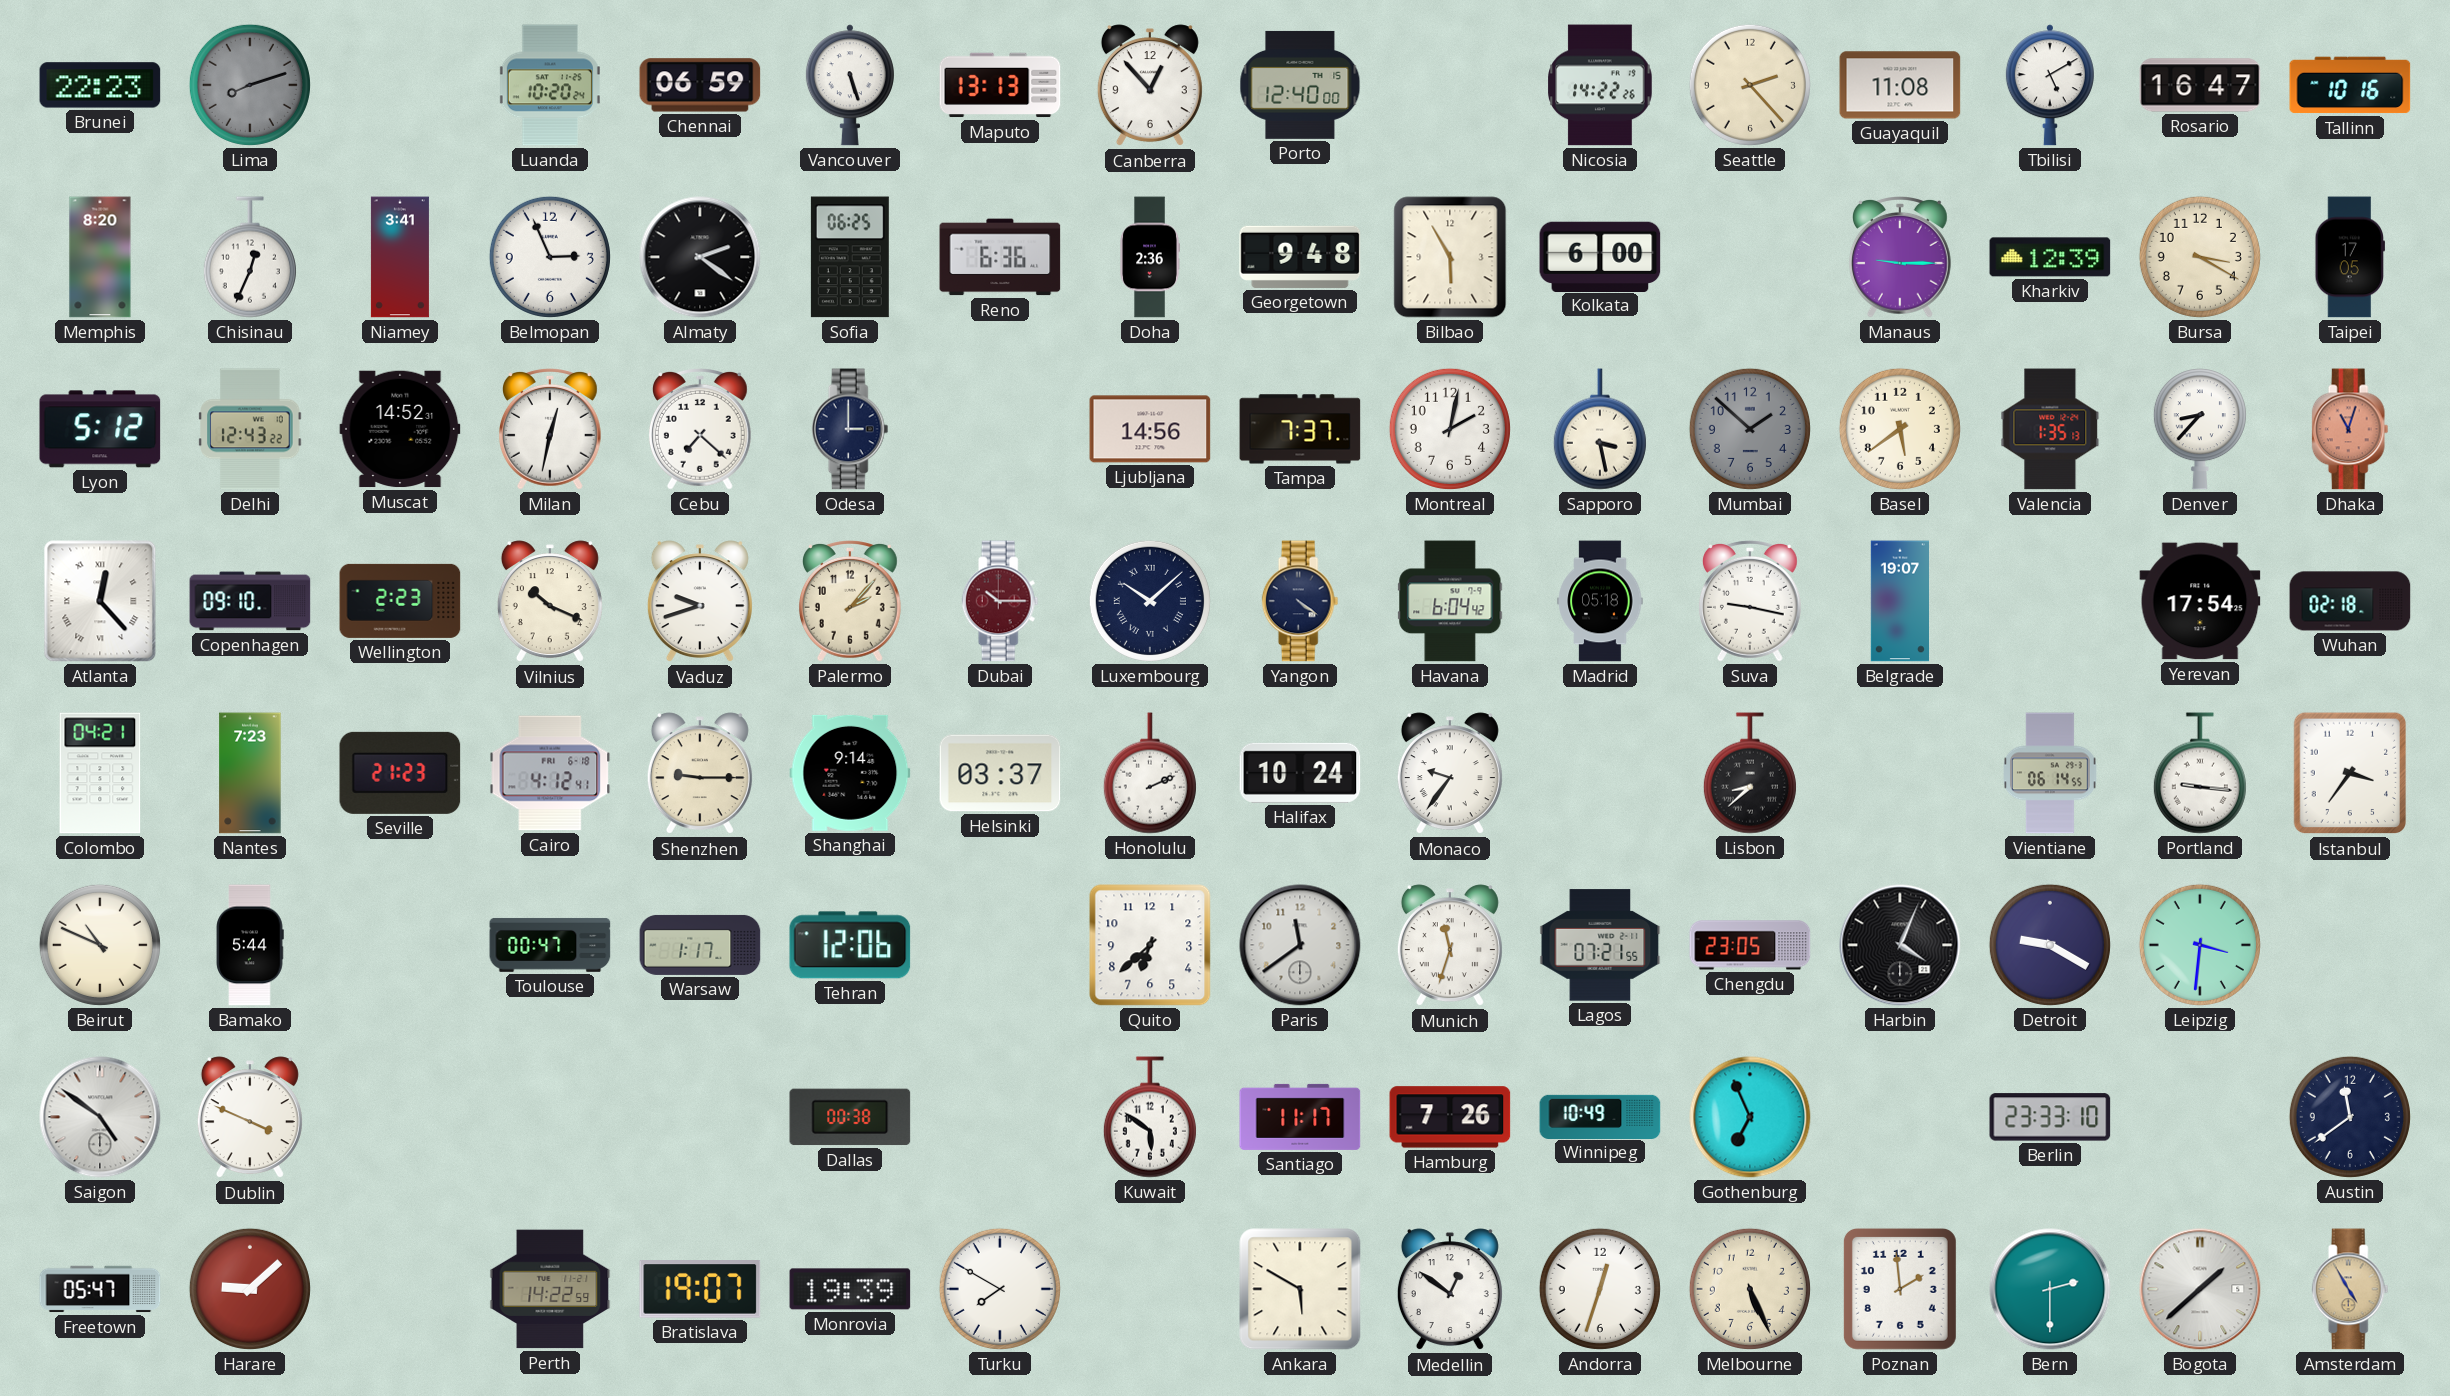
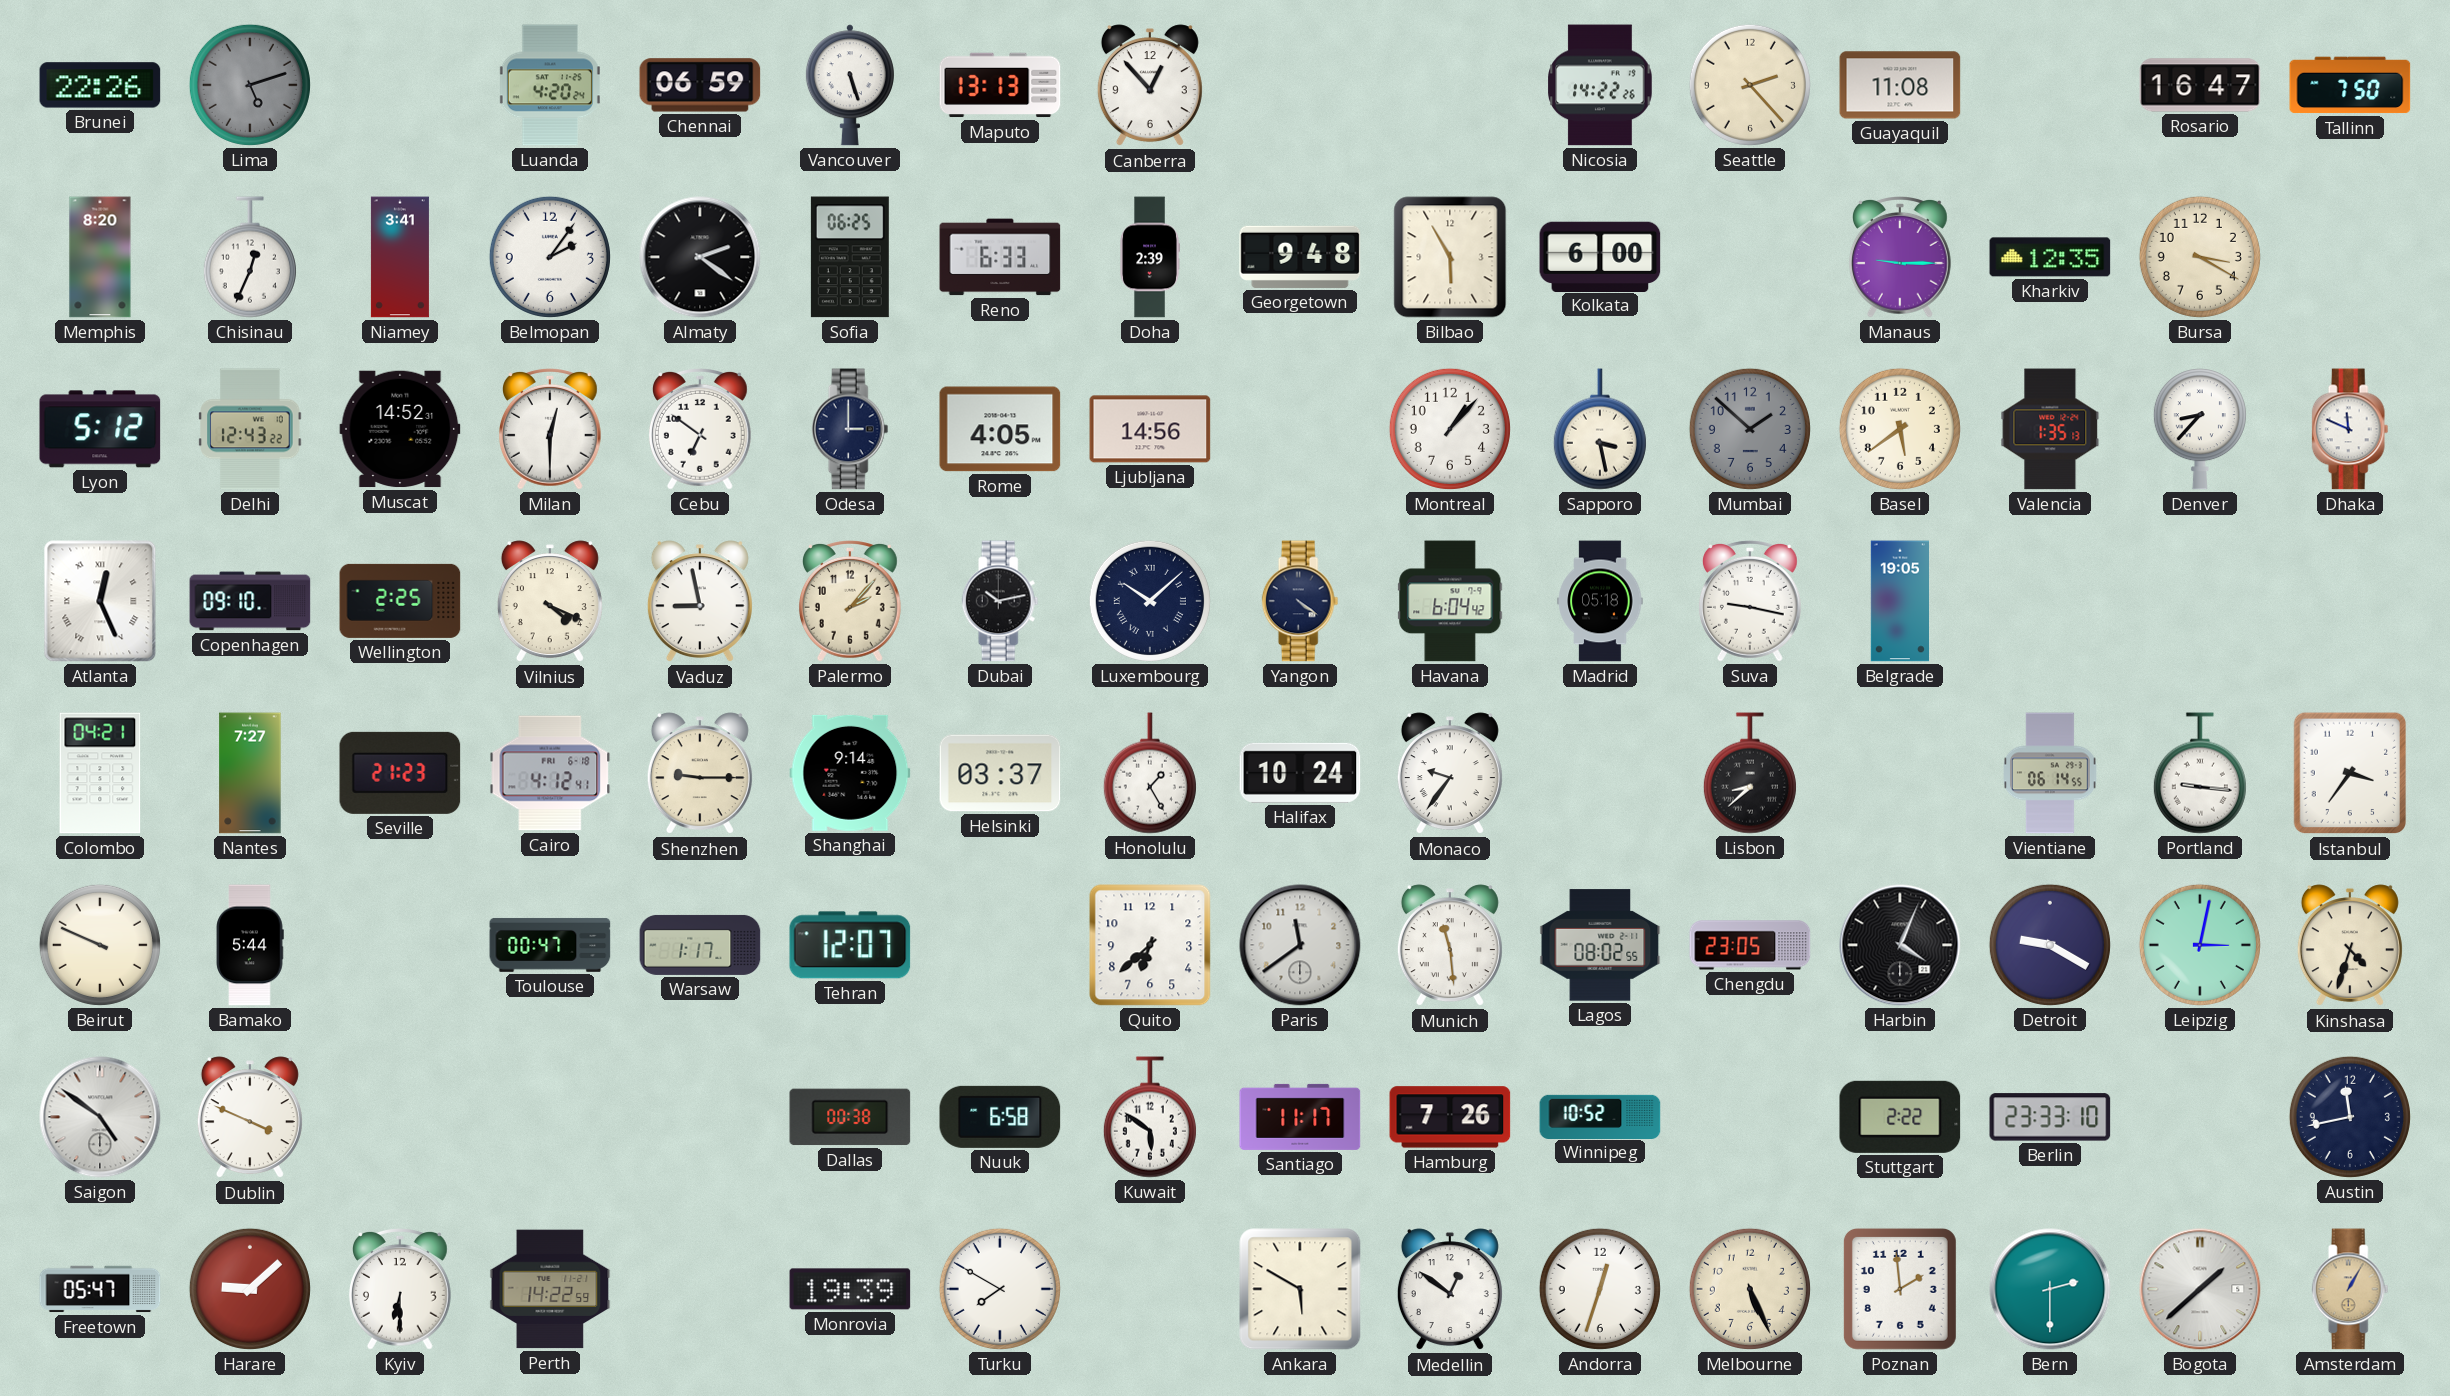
Brunei: 22:23 -> 22:26 (100, 85)
Lima: 8:12 -> 5:12 (250, 85)
Luanda: 10:20 -> 4:20 (550, 85)
Porto: 12:40 -> none (1300, 85)
Tbilisi: 5:10 -> none (2050, 85)
Tallinn: 10:16 -> 7:50 (2350, 85)
Belmopan: 2:56 -> 2:06 (550, 257)
Reno: 6:36 -> 6:33 (1000, 257)
Doha: 2:36 -> 2:39 (1150, 257)
Kharkiv: 12:39 -> 12:35 (2050, 257)
Taipei: 17:05 -> none (2349, 257)
Milan: 12:32 -> 12:30 (550, 430)
Cebu: 7:22 -> 6:51 (700, 430)
Rome: none -> 4:05 (1000, 429)
Tampa: 7:37 -> none (1300, 429)
Montreal: 2:02 -> 1:07 (1450, 429)
Dhaka: 11:03 -> 11:49 (2350, 429)
Dhaka dial: salmon -> white (2350, 429)
Atlanta: 12:23 -> 12:26 (100, 601)
Wellington: 2:23 -> 2:25 (400, 601)
Vilnius: 10:19 -> 4:19 (550, 602)
Vaduz: 9:42 -> 8:58 (700, 602)
Dubai: 10:15 -> 10:13 (1000, 601)
Dubai dial: burgundy -> black (1000, 601)
Belgrade: 19:07 -> 19:05 (1899, 601)
Yerevan: 17:54 -> none (2200, 601)
Wuhan: 02:18 -> none (2350, 601)
Nantes: 7:23 -> 7:27 (250, 773)
Honolulu: 2:11 -> 1:25 (1150, 773)
Beirut: 10:49 -> 9:49 (100, 945)
Tehran: 12:06 -> 12:07 (850, 945)
Munich: 11:33 -> 11:29 (1450, 946)
Lagos: 07:21 -> 08:02 (1600, 945)
Leipzig: 3:31 -> 3:02 (2200, 945)
Kinshasa: none -> 4:33 (2350, 946)
Nuuk: none -> 6:58 (1000, 1117)
Winnipeg: 10:49 -> 10:52 (1600, 1116)
Gothenburg: 6:56 -> none (1750, 1117)
Stuttgart: none -> 2:22 (1900, 1117)
Austin: 11:39 -> 11:43 (2350, 1117)
Kyiv: none -> 6:30 (400, 1290)
Bratislava: 19:07 -> none (700, 1290)
Amsterdam: 4:55 -> 1:05 (2350, 1289)
